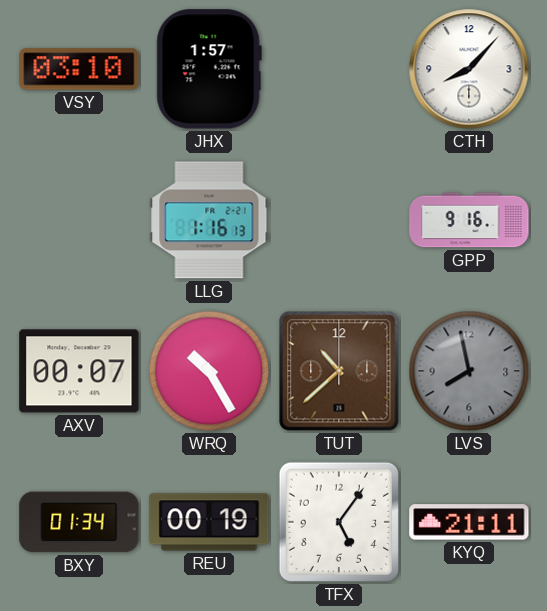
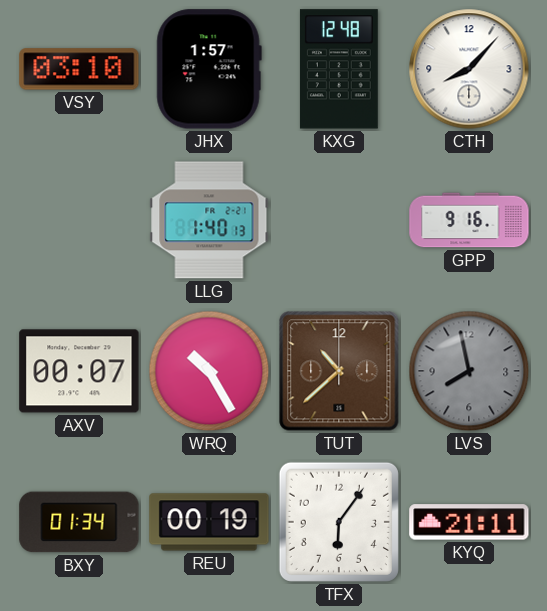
KXG: none -> 12:48 (339, 69)
LLG: 1:16 -> 1:40 (209, 220)
TFX: 5:06 -> 6:06 (339, 522)
